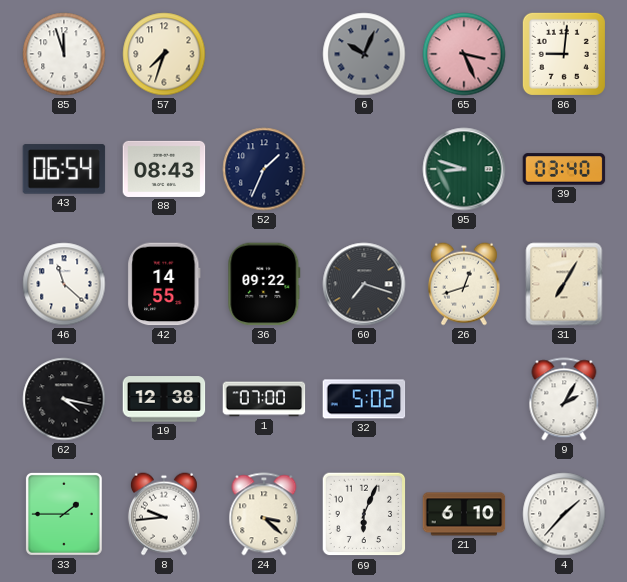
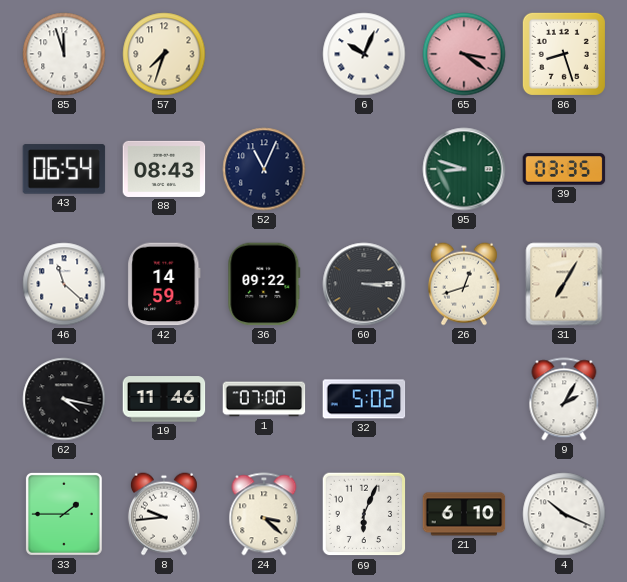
6 dial: grey -> white (364, 54)
65: 3:26 -> 3:21 (464, 54)
86: 9:01 -> 8:27 (564, 54)
52: 1:34 -> 11:04 (264, 169)
39: 03:40 -> 03:35 (564, 169)
42: 14:55 -> 14:59 (164, 284)
60: 7:18 -> 3:15 (364, 284)
19: 12:38 -> 11:46 (164, 399)
4: 1:37 -> 10:19 (564, 514)
